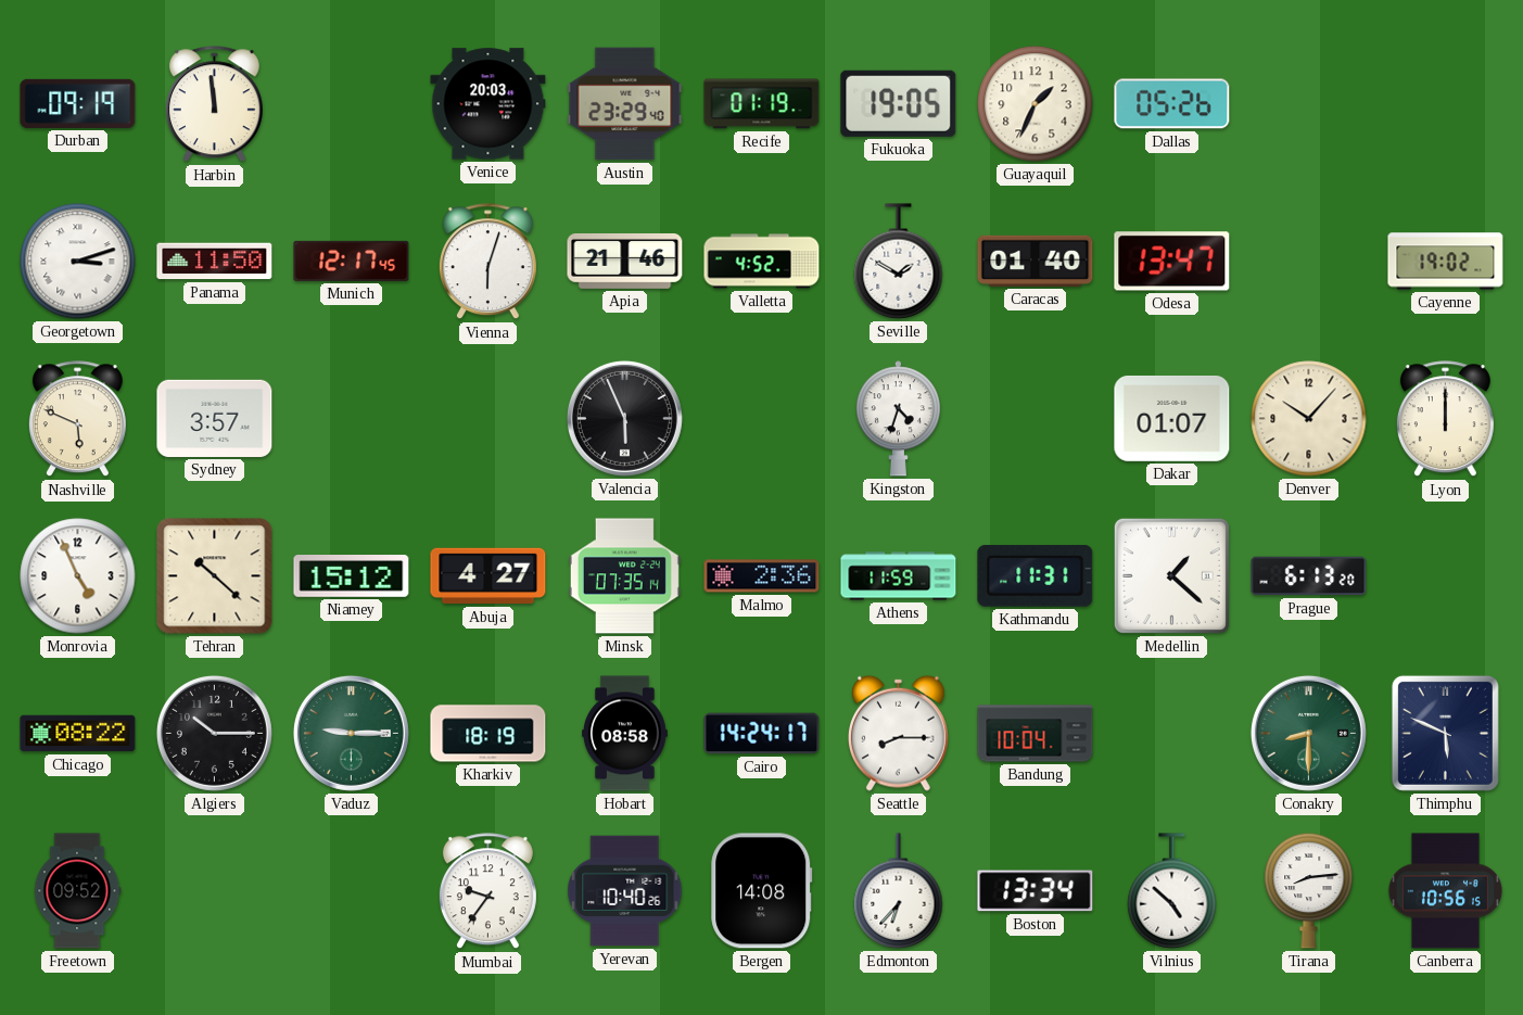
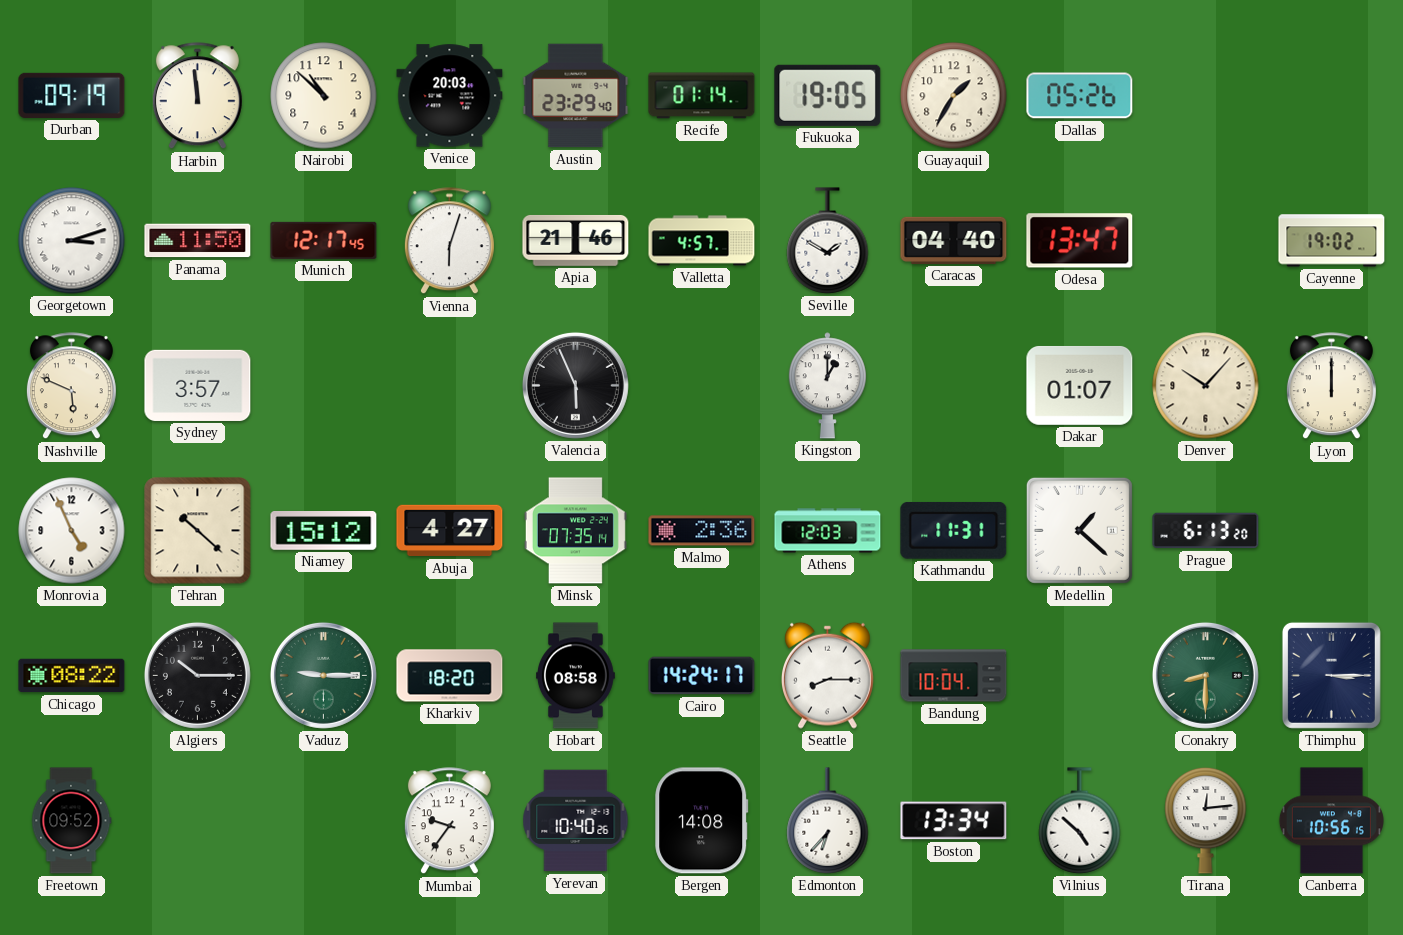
Nairobi: none -> 10:52 (324, 96)
Recife: 01:19 -> 01:14 (702, 96)
Guayaquil: 1:34 -> 1:35 (954, 96)
Valletta: 4:52 -> 4:57 (702, 241)
Caracas: 01:40 -> 04:40 (954, 240)
Kingston: 4:33 -> 1:00 (827, 386)
Athens: 11:59 -> 12:03 (828, 531)
Kharkiv: 18:19 -> 18:20 (450, 676)
Thimphu: 5:49 -> 3:15 (1331, 675)
Tirana: 8:14 -> 12:14 (1206, 820)
